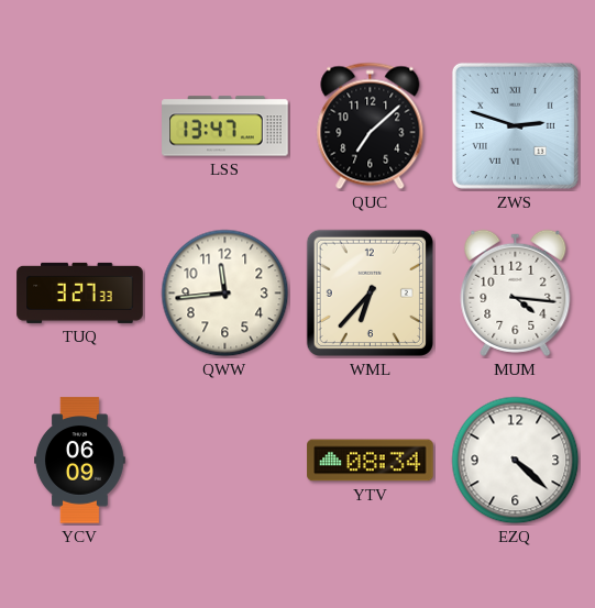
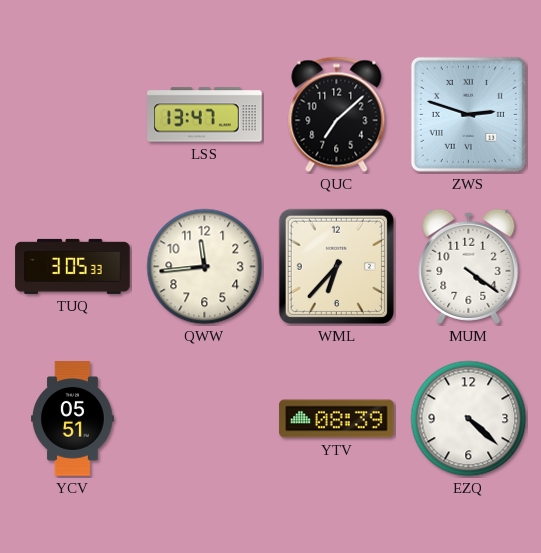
TUQ: 3:27 -> 3:05 (73, 266)
MUM: 4:16 -> 4:21 (469, 266)
YCV: 06:09 -> 05:51 (73, 419)
YTV: 08:34 -> 08:39 (337, 419)
